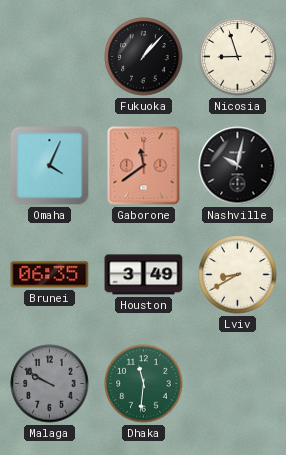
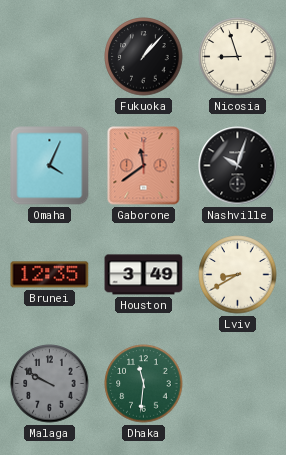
Nashville: 10:02 -> 10:03 (238, 166)
Brunei: 06:35 -> 12:35 (50, 275)
